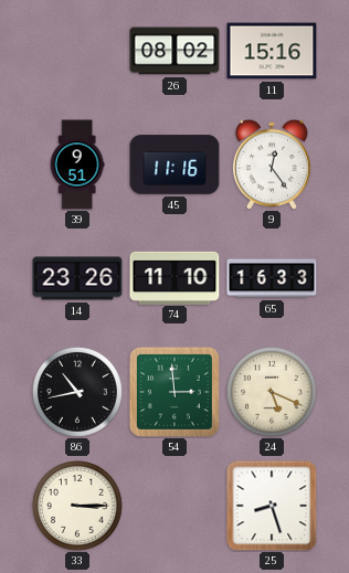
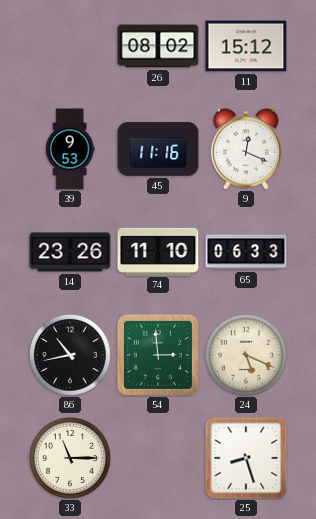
11: 15:16 -> 15:12 (246, 46)
39: 9:51 -> 9:53 (70, 149)
9: 12:24 -> 12:19 (246, 149)
65: 16:33 -> 06:33 (246, 252)
33: 3:15 -> 11:15 (71, 459)
